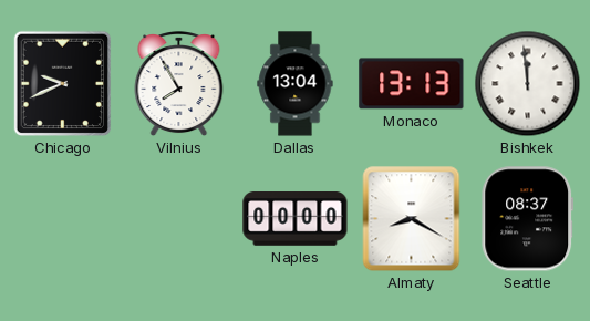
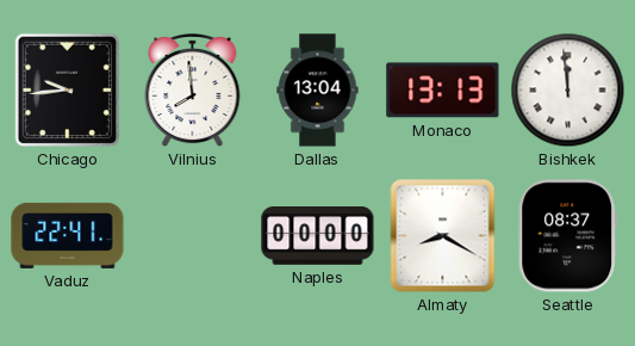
Chicago: 9:41 -> 9:44 (68, 91)
Vilnius: 7:55 -> 7:59 (193, 91)
Vaduz: none -> 22:41 (68, 235)
